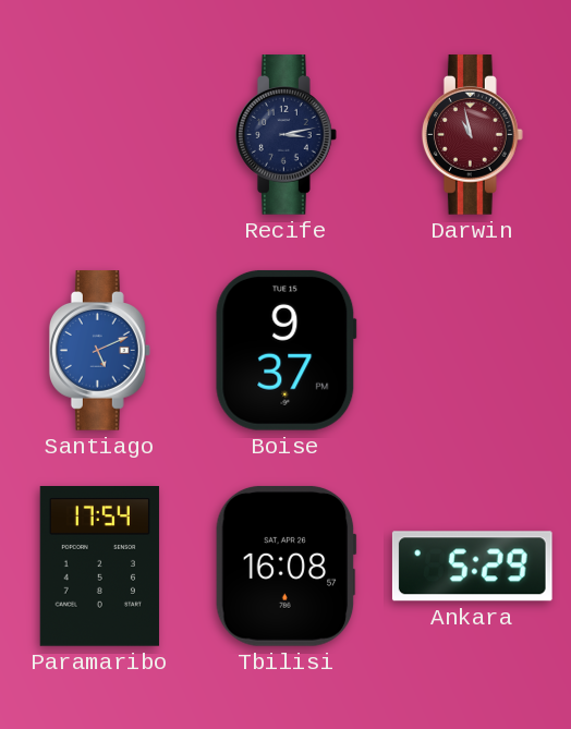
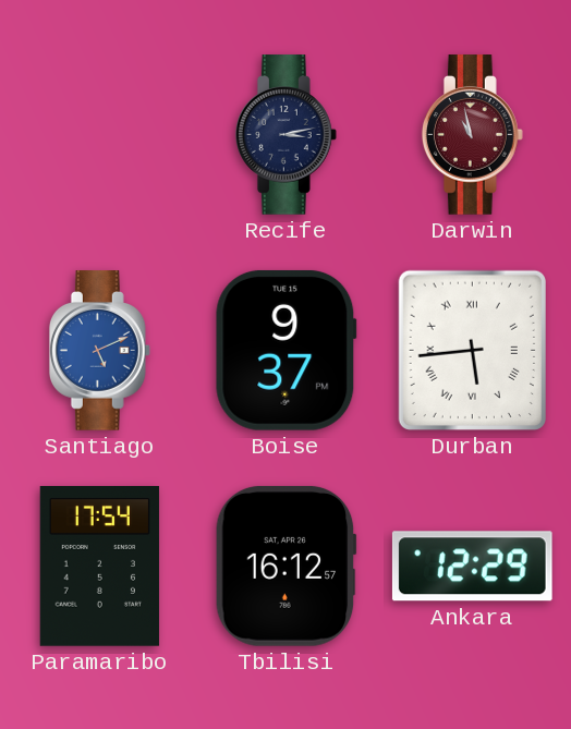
Durban: none -> 5:44 (472, 350)
Tbilisi: 16:08 -> 16:12 (285, 566)
Ankara: 5:29 -> 12:29 (472, 567)
